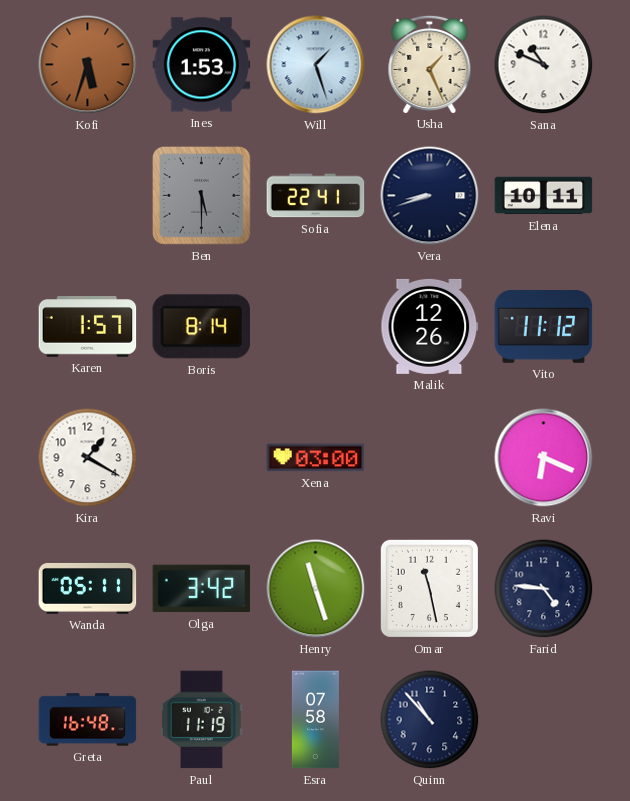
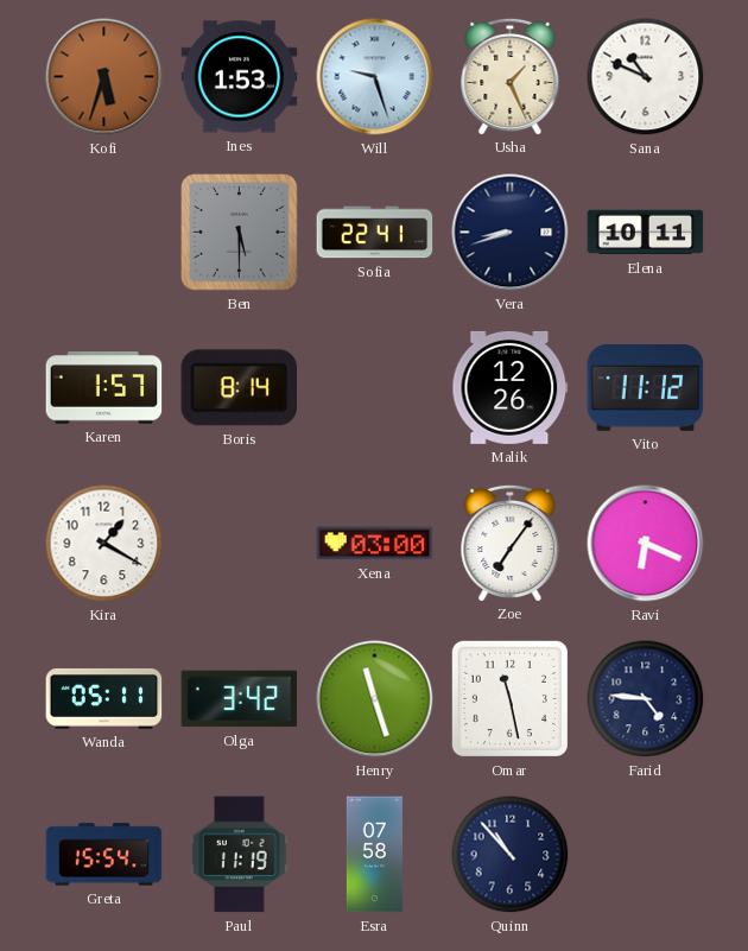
Will: 1:27 -> 9:27 (375, 77)
Zoe: none -> 7:06 (511, 543)
Greta: 16:48 -> 15:54 (104, 855)
